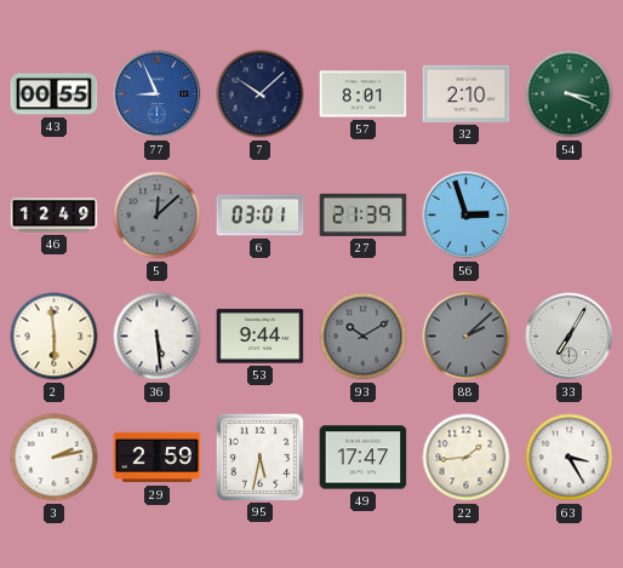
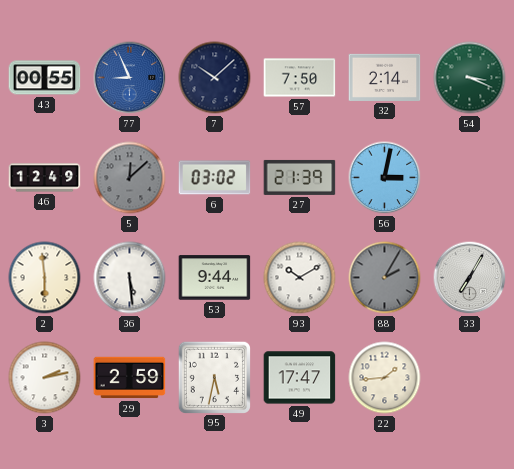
57: 8:01 -> 7:50 (300, 78)
32: 2:10 -> 2:14 (385, 77)
6: 03:01 -> 03:02 (215, 178)
56: 2:57 -> 3:02 (385, 178)
93 dial: grey -> white (300, 278)
88: 2:08 -> 2:05 (385, 278)
63: 3:25 -> none (570, 458)
